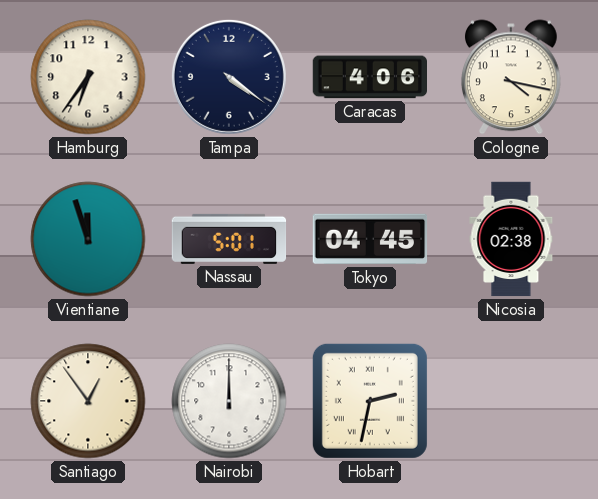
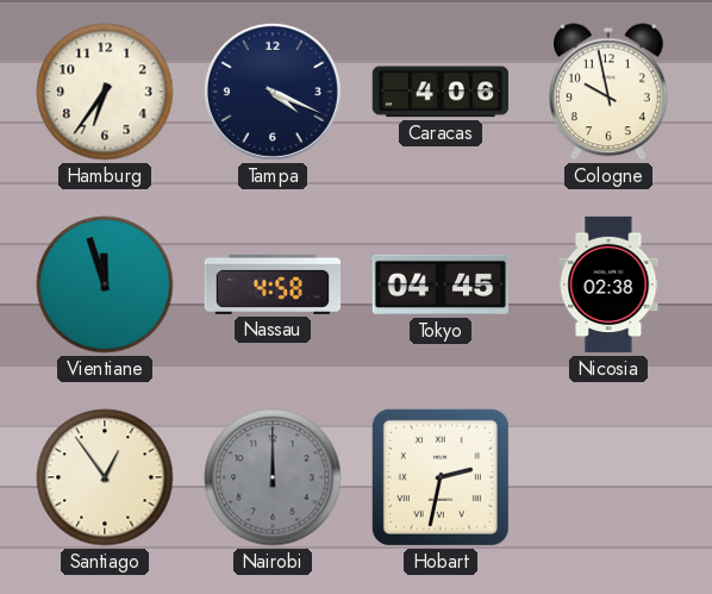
Tampa: 4:21 -> 4:19 (273, 92)
Cologne: 4:17 -> 9:58 (608, 92)
Nassau: 5:01 -> 4:58 (273, 285)
Nairobi dial: white -> grey (273, 477)
